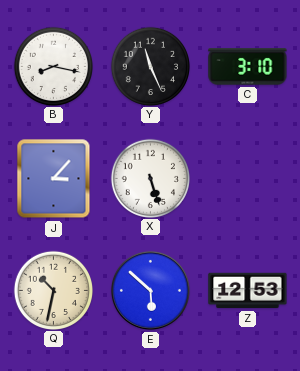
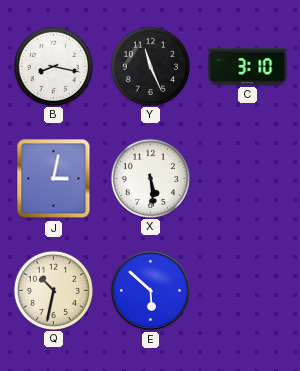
J: 3:07 -> 3:02 (54, 179)
X: 5:27 -> 5:29 (150, 178)
Z: 12:53 -> none (248, 291)
